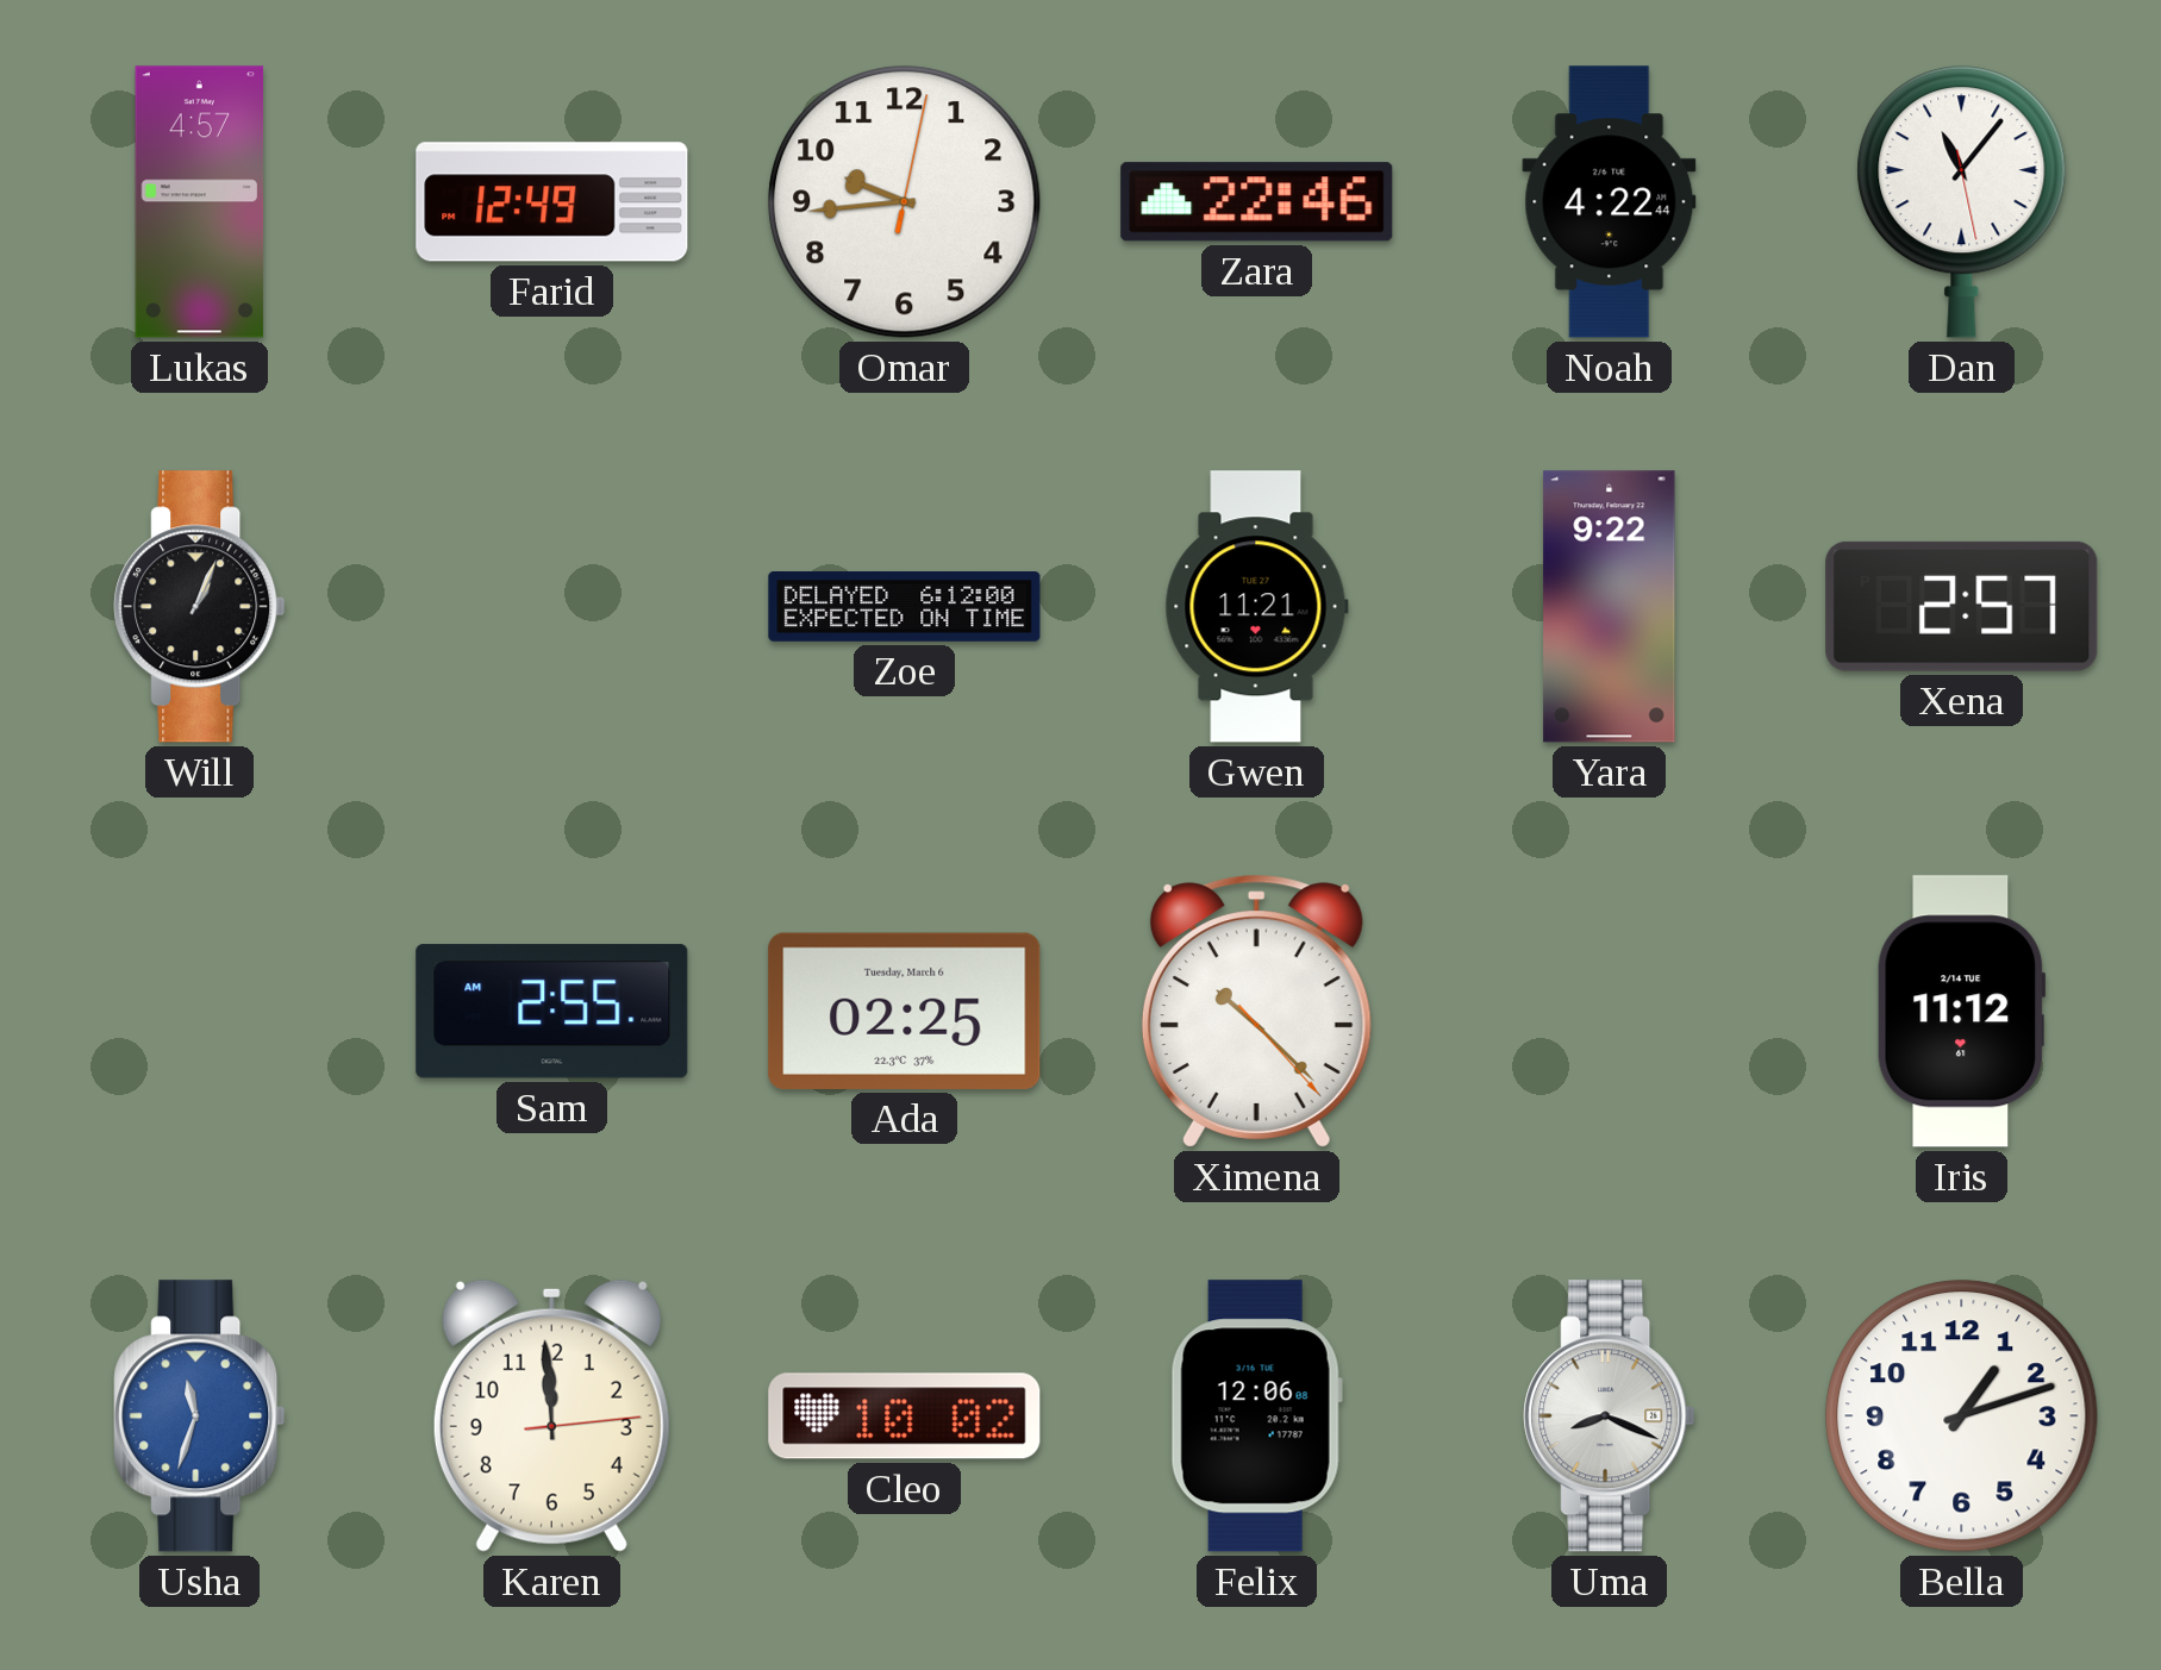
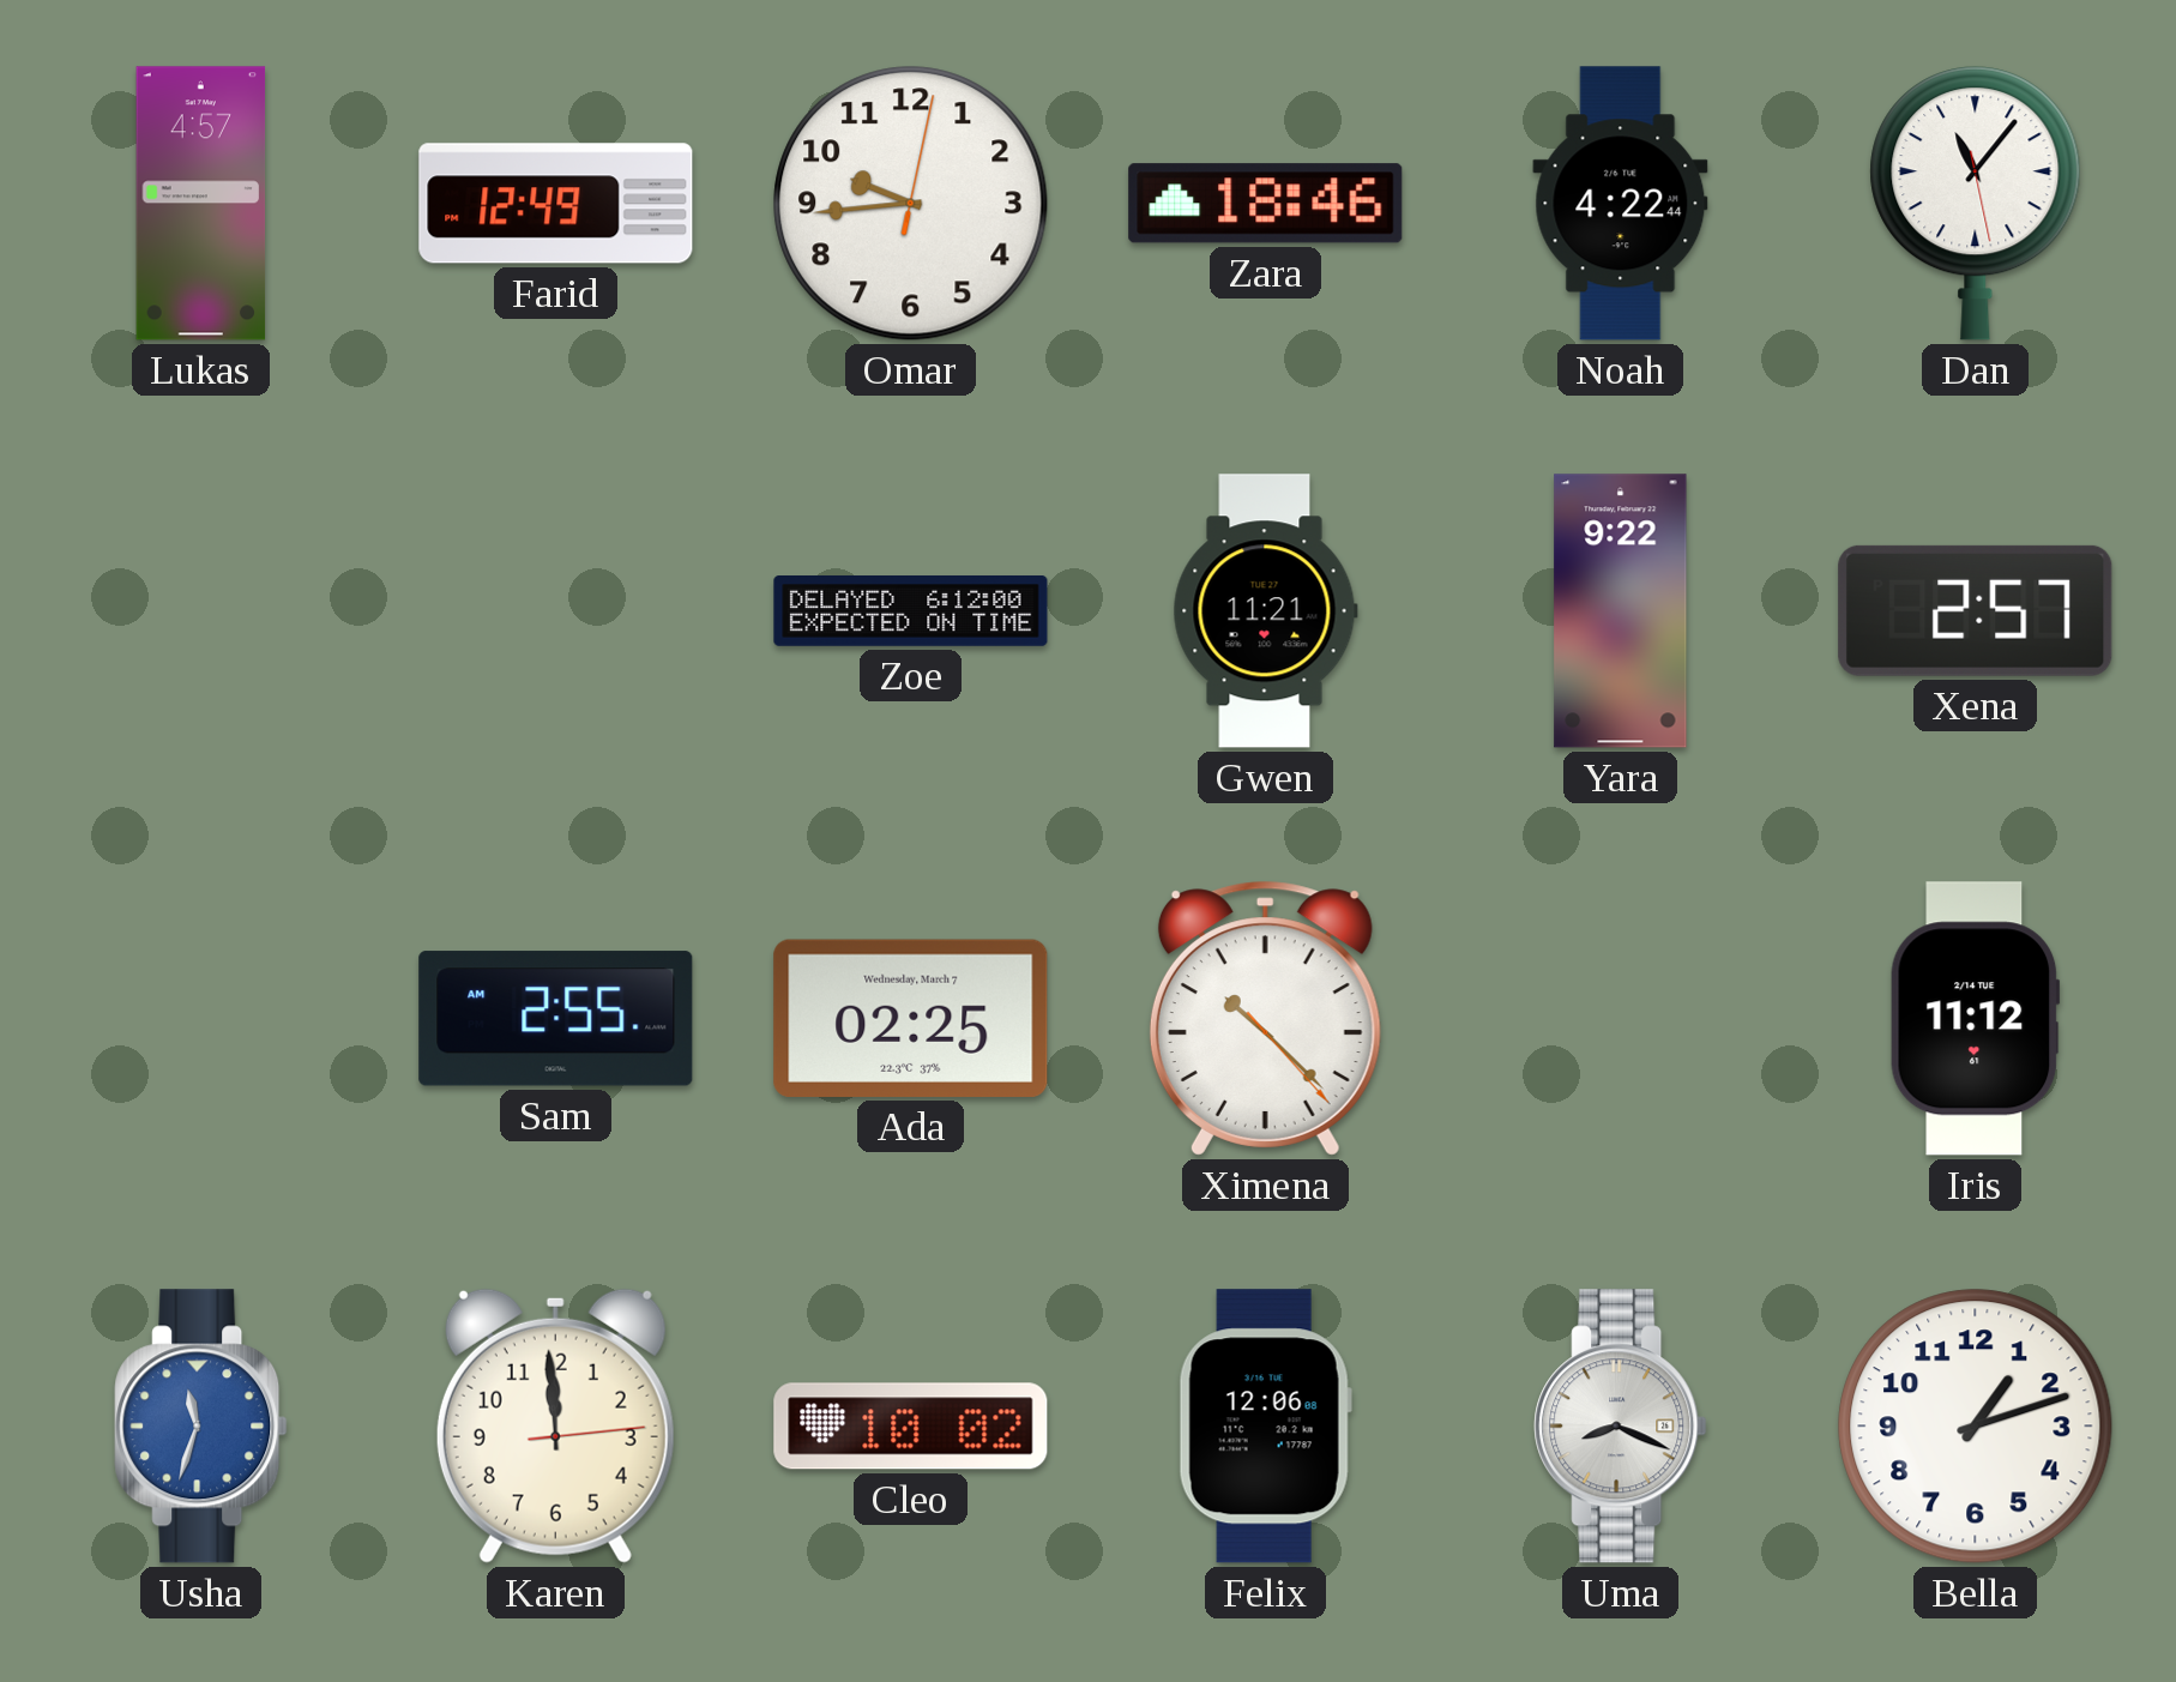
Zara: 22:46 -> 18:46 (1266, 204)
Will: 1:04 -> none (200, 607)
Ada date: Tuesday, March 6 -> Wednesday, March 7 (911, 1018)
